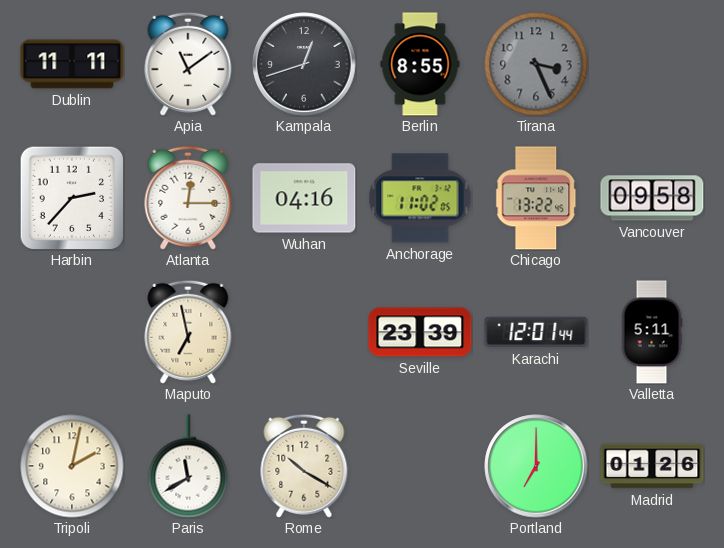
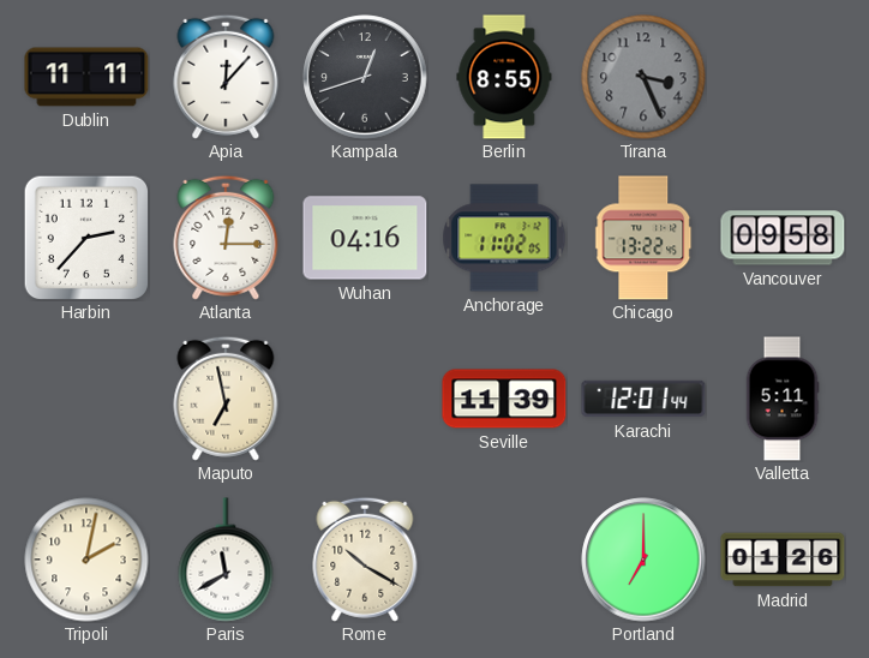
Apia: 11:09 -> 12:07 (226, 77)
Seville: 23:39 -> 11:39 (504, 399)
